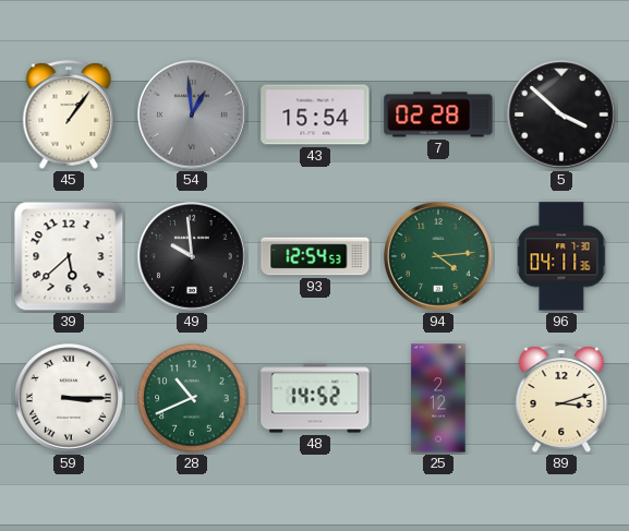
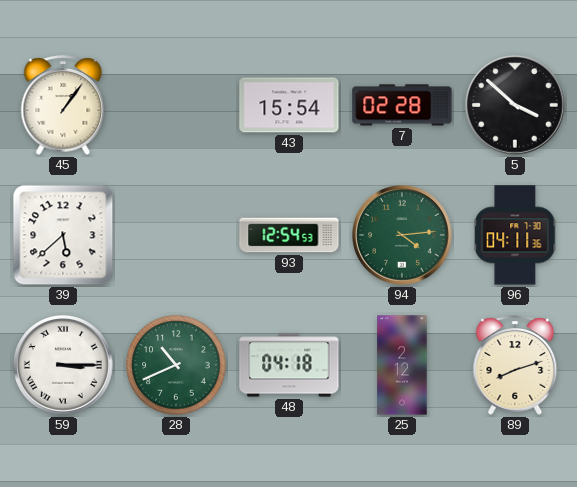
54: 12:59 -> none (193, 116)
49: 9:59 -> none (193, 257)
48: 14:52 -> 04:18 (289, 365)
89: 3:12 -> 8:12 (515, 365)
